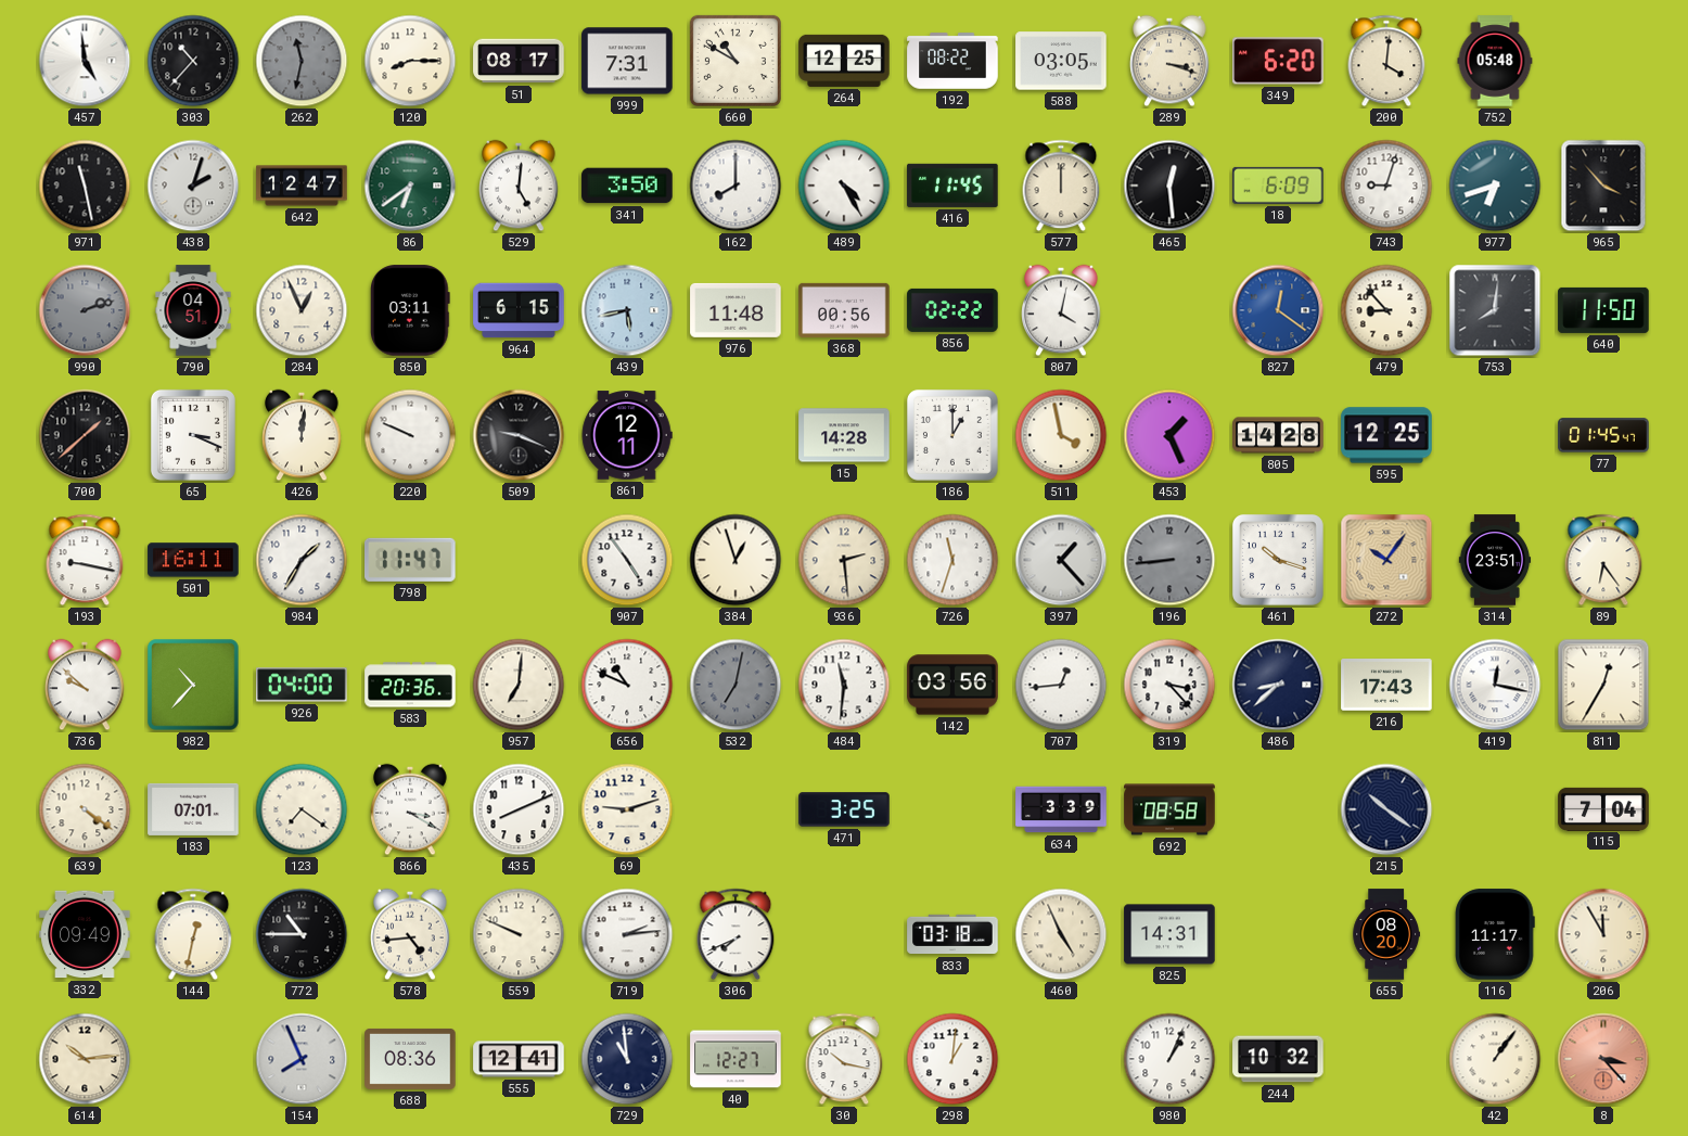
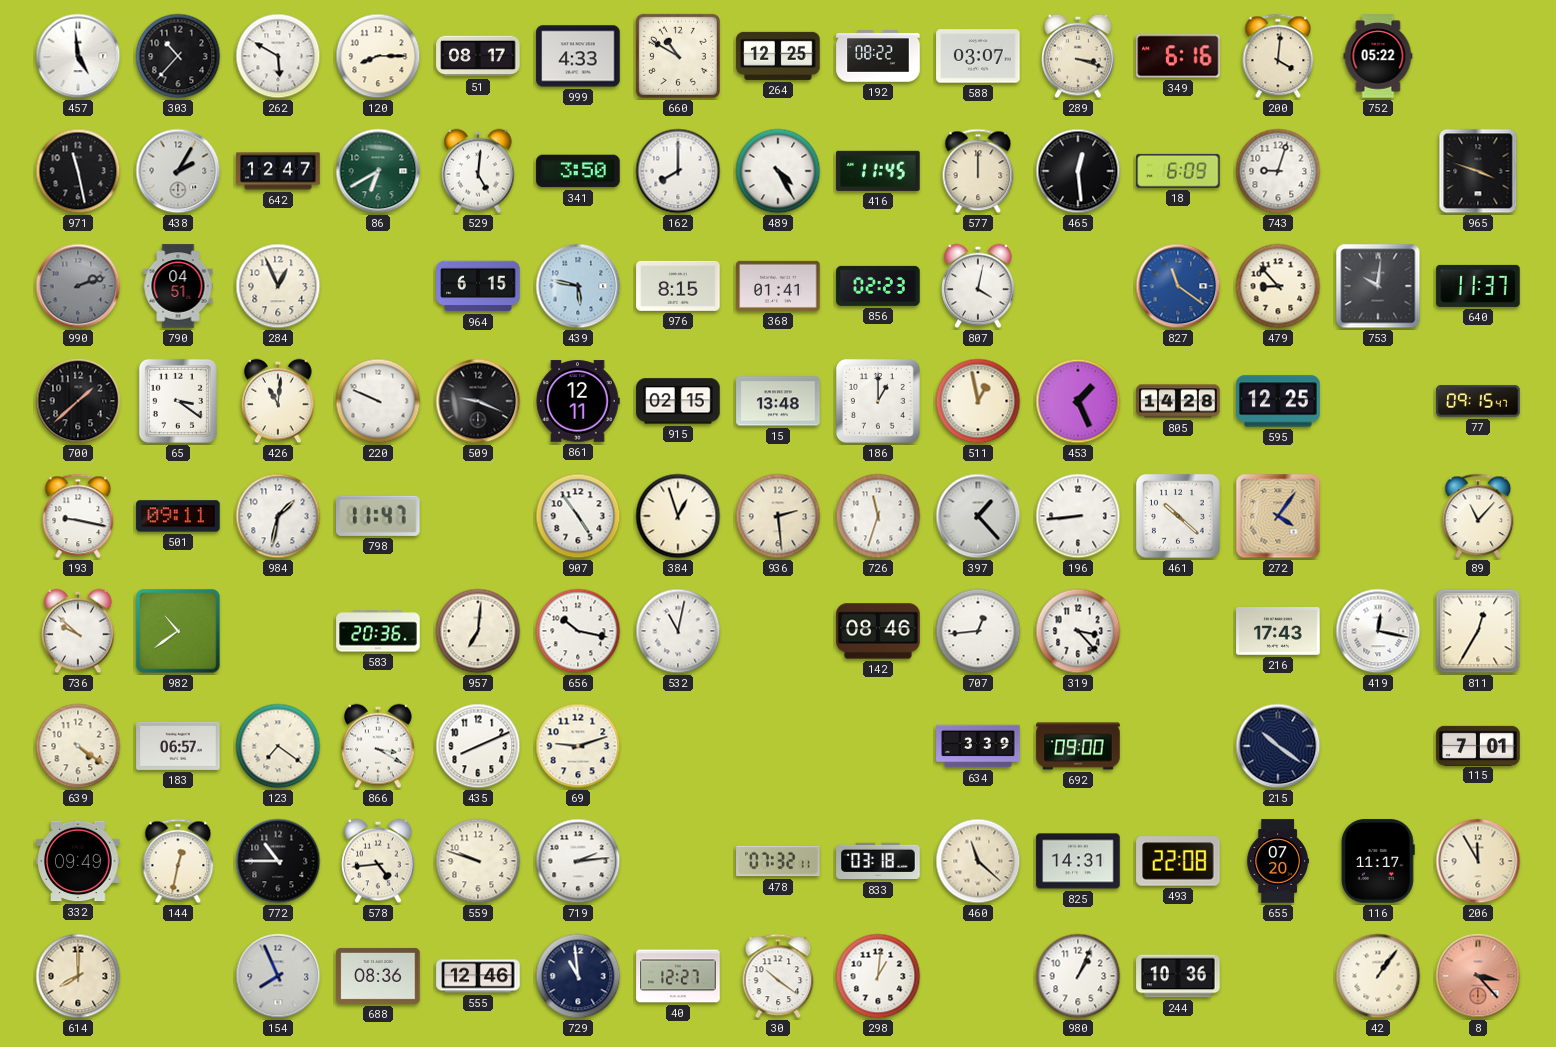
262: 11:32 -> 5:50 (278, 56)
262 dial: grey -> white (278, 56)
999: 7:31 -> 4:33 (578, 56)
588: 03:05 -> 03:07 (978, 56)
349: 6:20 -> 6:16 (1178, 56)
752: 05:48 -> 05:22 (1378, 56)
438: 2:03 -> 2:05 (178, 171)
86: 6:39 -> 6:40 (378, 171)
977: 6:42 -> none (1495, 186)
965: 3:53 -> 3:48 (1478, 171)
850: 03:11 -> none (411, 310)
439: 5:43 -> 5:47 (578, 286)
976: 11:48 -> 8:15 (678, 286)
368: 00:56 -> 01:41 (778, 286)
856: 02:22 -> 02:23 (878, 286)
827: 12:21 -> 11:21 (1178, 286)
753: 8:01 -> 10:01 (1378, 286)
640: 11:50 -> 11:37 (1478, 286)
65: 3:19 -> 3:21 (178, 401)
426: 12:01 -> 11:01 (278, 401)
915: none -> 02:15 (678, 401)
15: 14:28 -> 13:48 (778, 401)
511: 3:58 -> 12:58 (978, 401)
77: 01:45 -> 09:15 (1478, 401)
501: 16:11 -> 09:11 (178, 516)
984: 1:35 -> 1:32 (278, 516)
196 dial: grey -> white (1078, 516)
461: 10:18 -> 10:22 (1178, 516)
272: 10:06 -> 4:06 (1278, 516)
314: 23:51 -> none (1495, 560)
89: 6:24 -> 11:07 (1478, 516)
982: 10:37 -> 10:39 (178, 631)
926: 04:00 -> none (302, 685)
656: 10:49 -> 10:17 (578, 631)
532: 7:02 -> 11:02 (678, 631)
532 dial: grey -> white (678, 631)
484: 11:31 -> none (844, 685)
142: 03:56 -> 08:46 (878, 631)
486: 8:38 -> none (1278, 685)
183: 07:01 -> 06:57 (178, 746)
471: 3:25 -> none (844, 809)
692: 08:58 -> 09:00 (1078, 746)
115: 7:04 -> 7:01 (1478, 745)
559: 9:49 -> 9:48 (478, 861)
306: 7:41 -> none (736, 934)
478: none -> 07:32 (778, 861)
460: 4:56 -> 11:22 (978, 861)
493: none -> 22:08 (1178, 861)
655: 08:20 -> 07:20 (1277, 861)
614: 10:14 -> 8:00 (78, 976)
555: 12:41 -> 12:46 (478, 976)
30: 10:17 -> 10:21 (778, 976)
244: 10:32 -> 10:36 (1178, 976)
